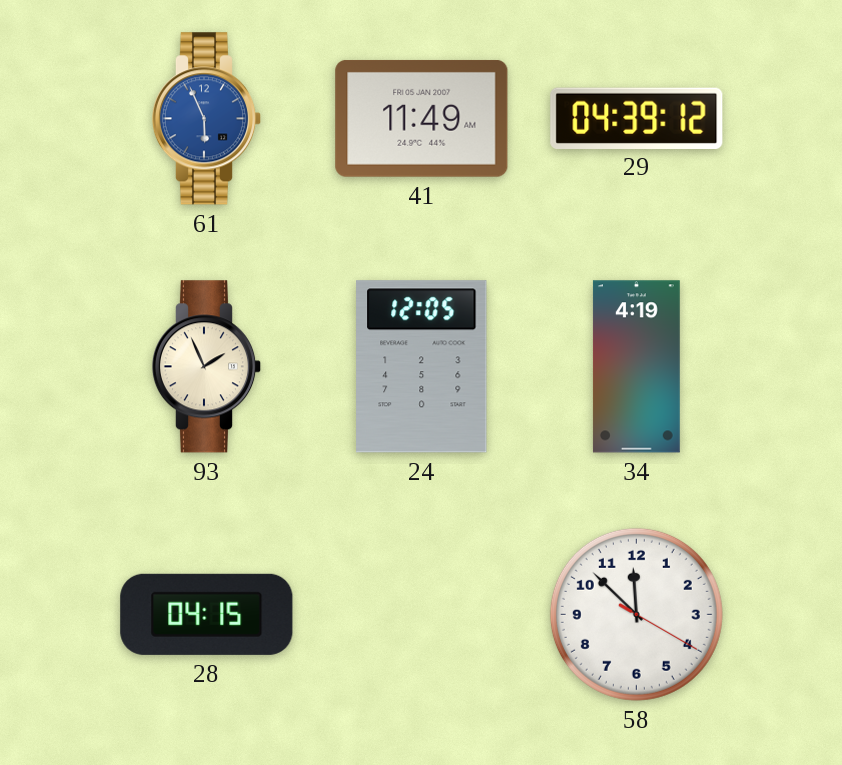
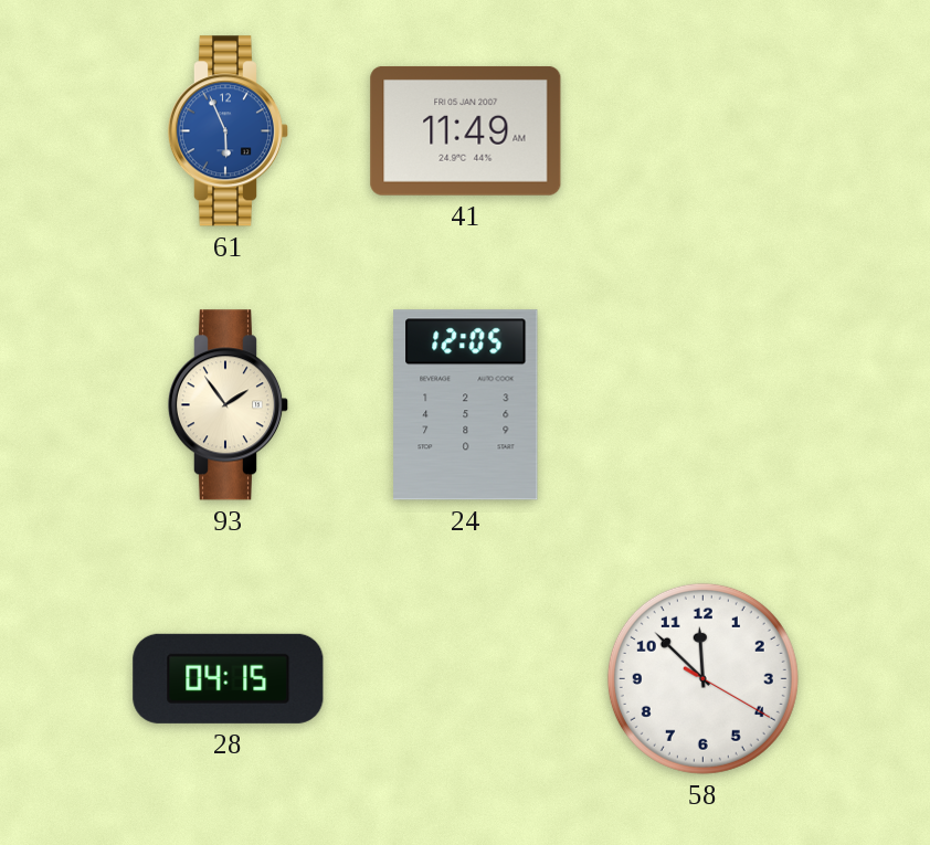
29: 04:39 -> none (637, 118)
93: 1:56 -> 1:54 (229, 405)
34: 4:19 -> none (636, 367)
